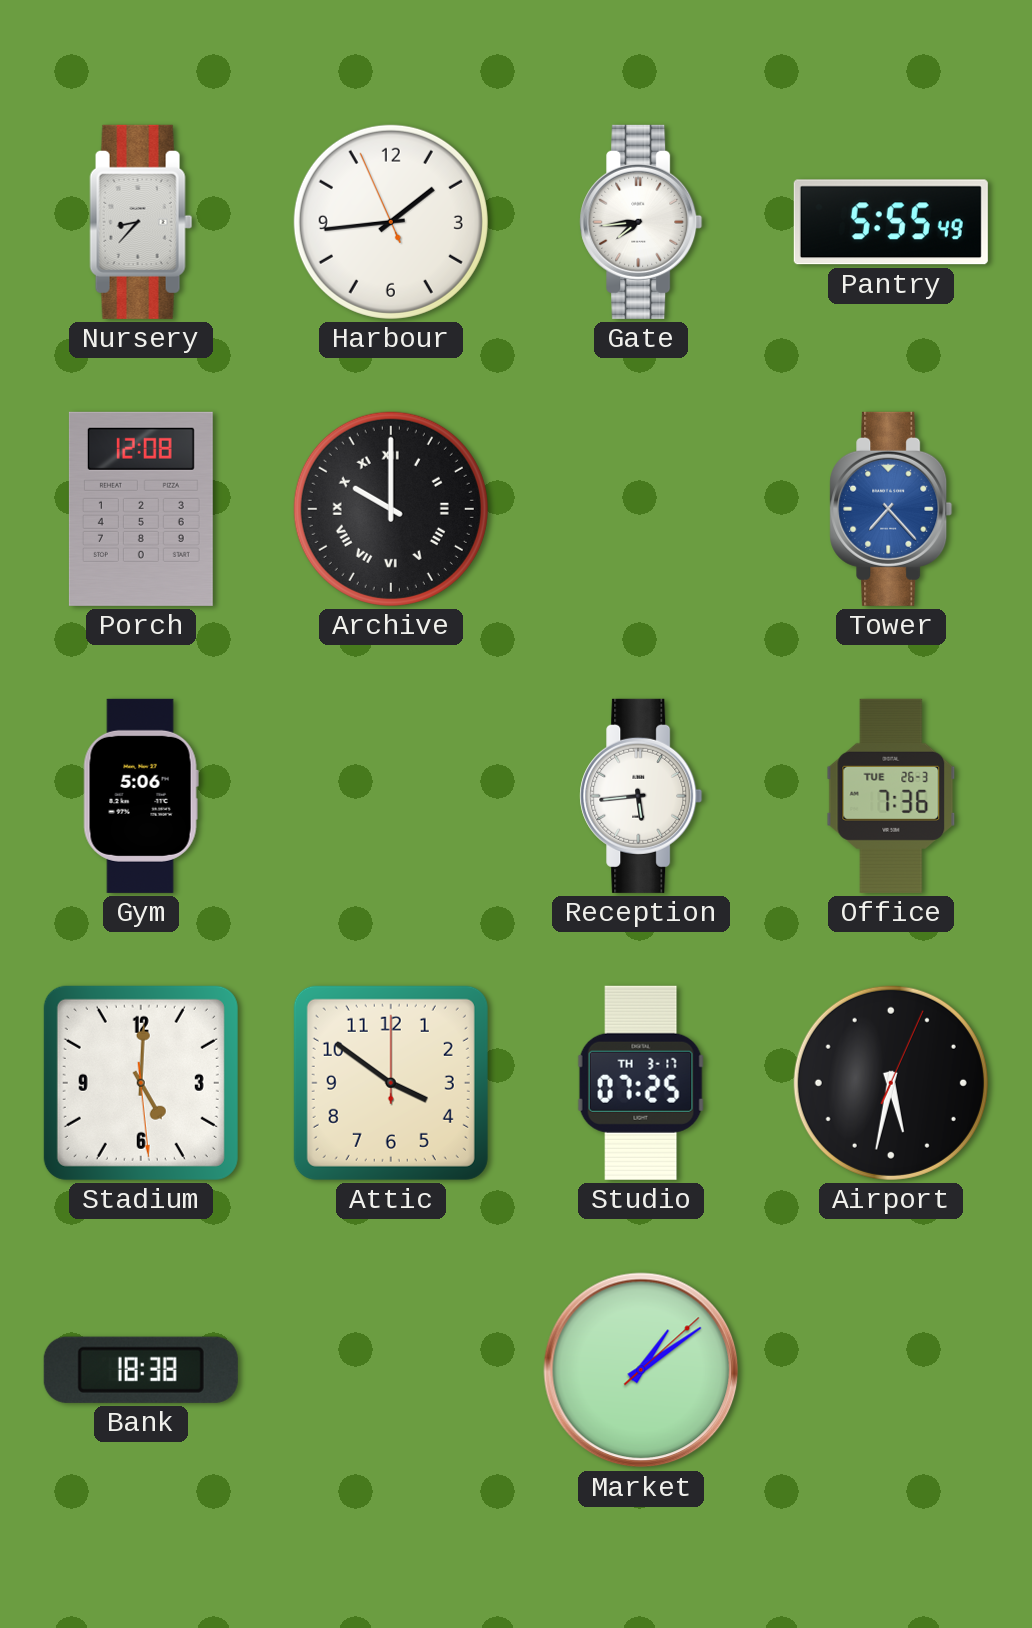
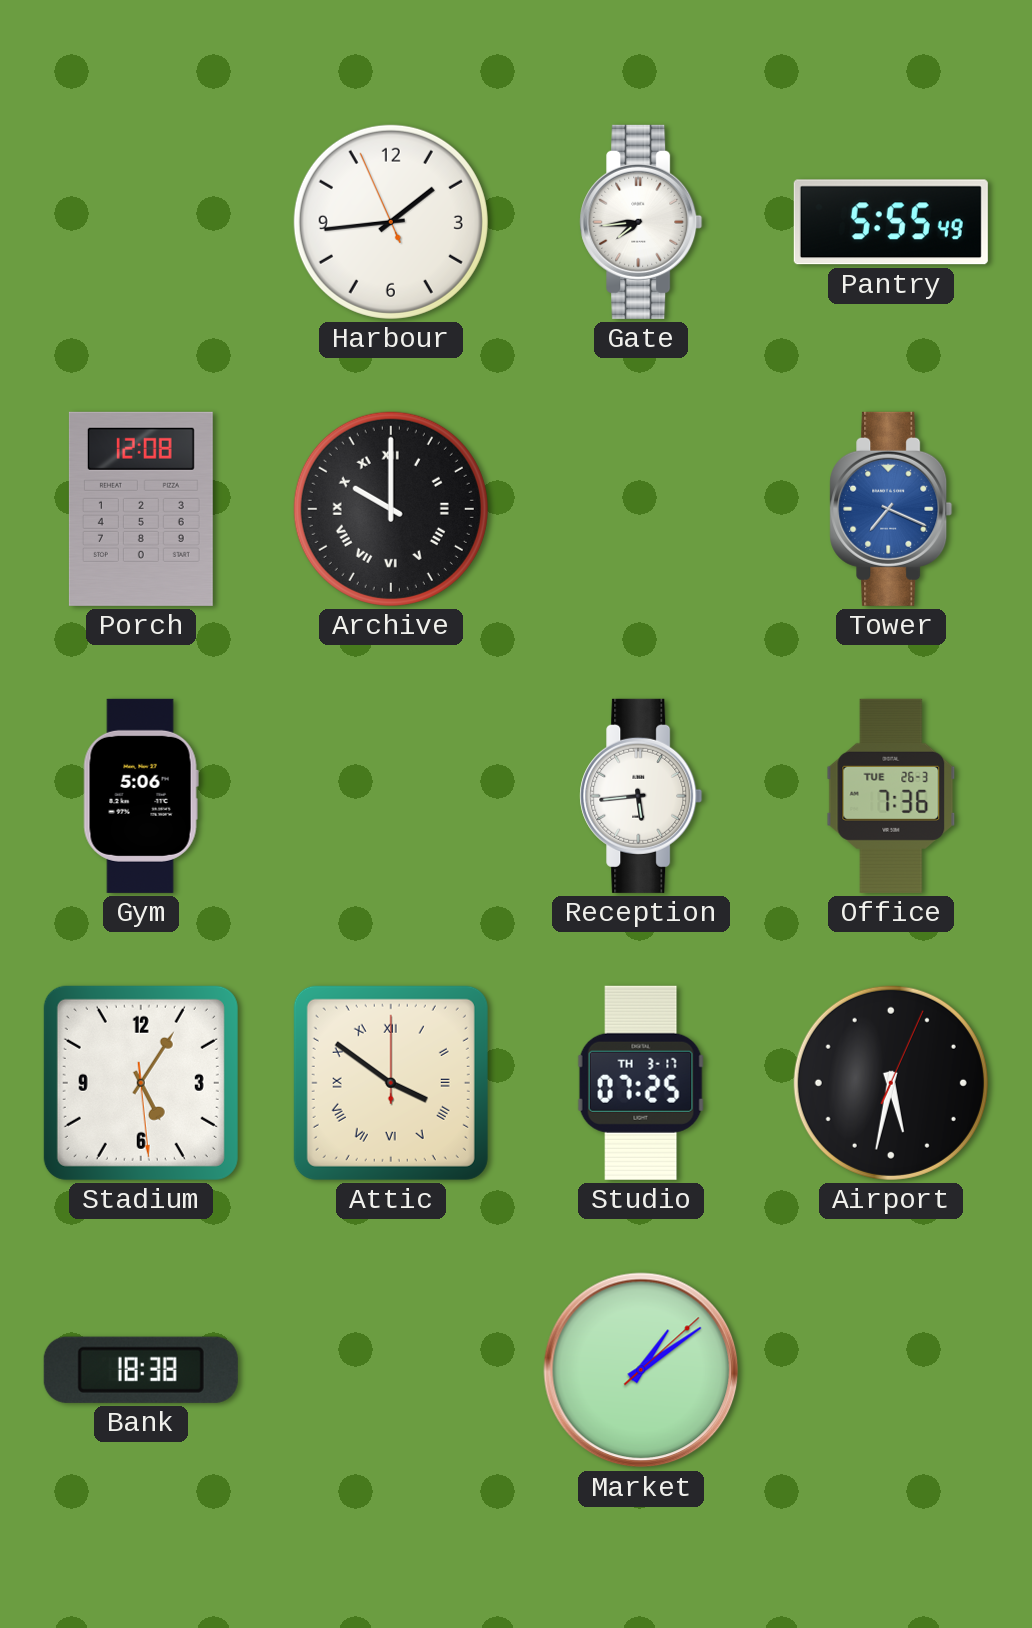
Nursery: 8:37 -> none (141, 222)
Tower: 7:23 -> 7:19 (891, 509)
Stadium: 5:00 -> 5:05 (141, 1083)
Attic numerals: Arabic -> Roman (391, 1083)
